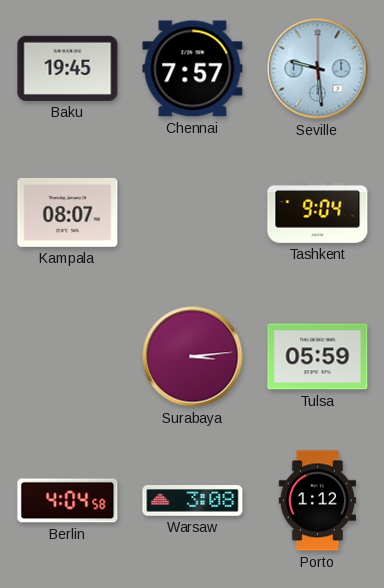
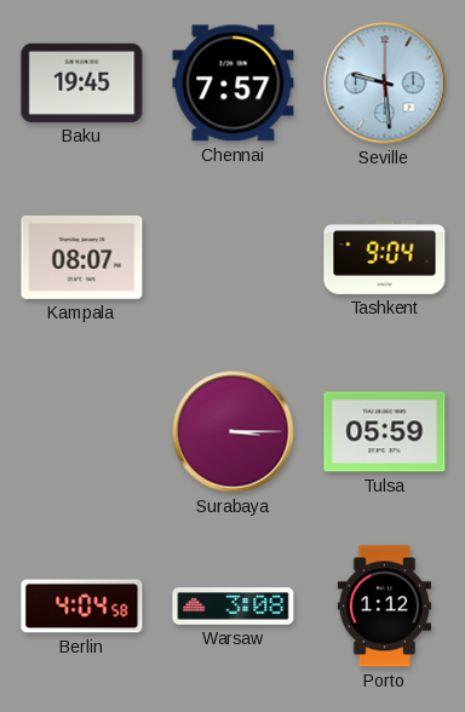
Surabaya: 3:14 -> 3:15 (234, 432)
